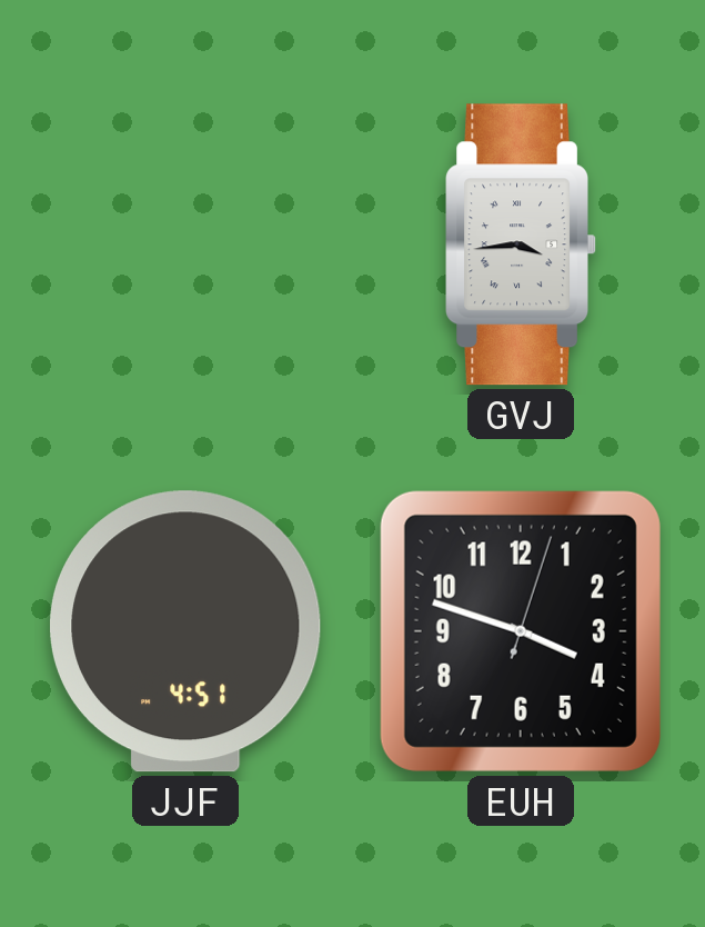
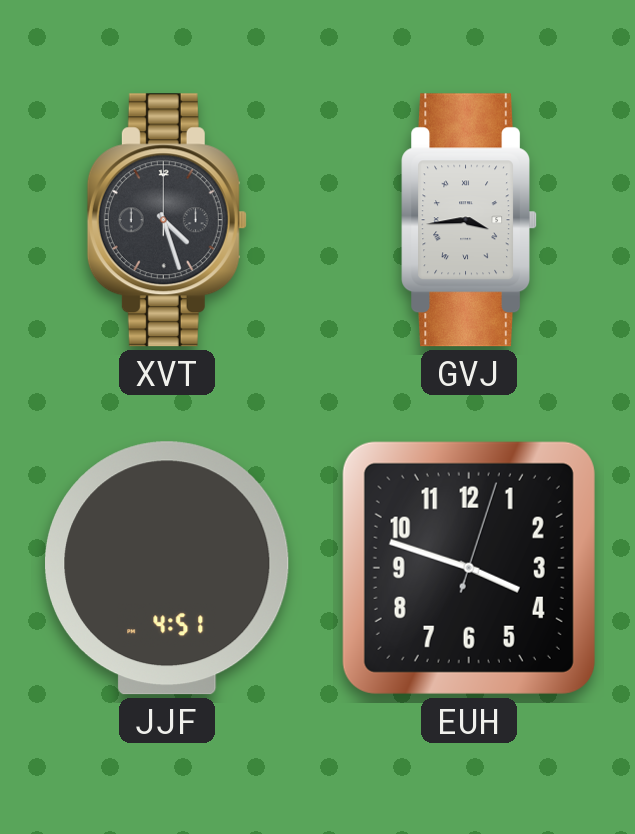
XVT: none -> 4:27 (167, 220)
